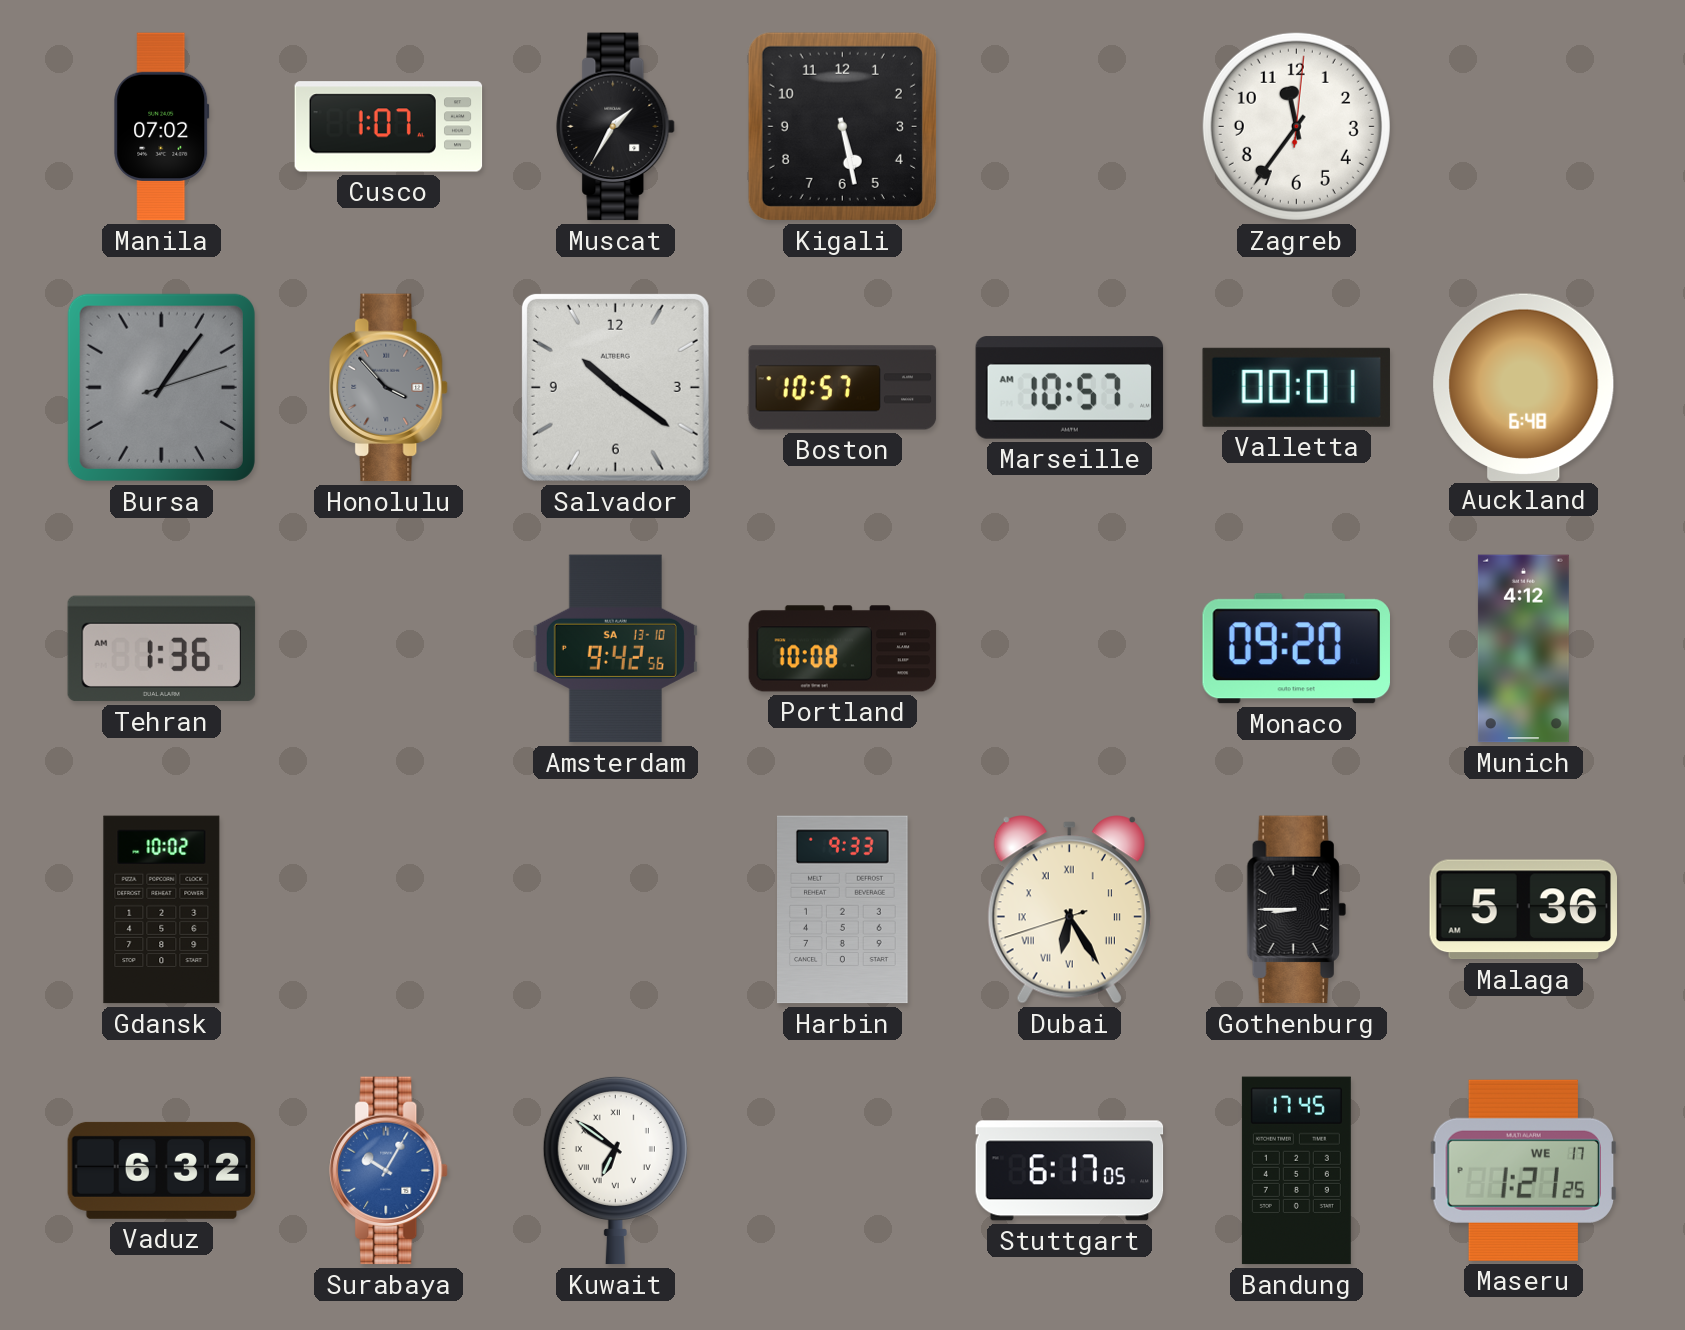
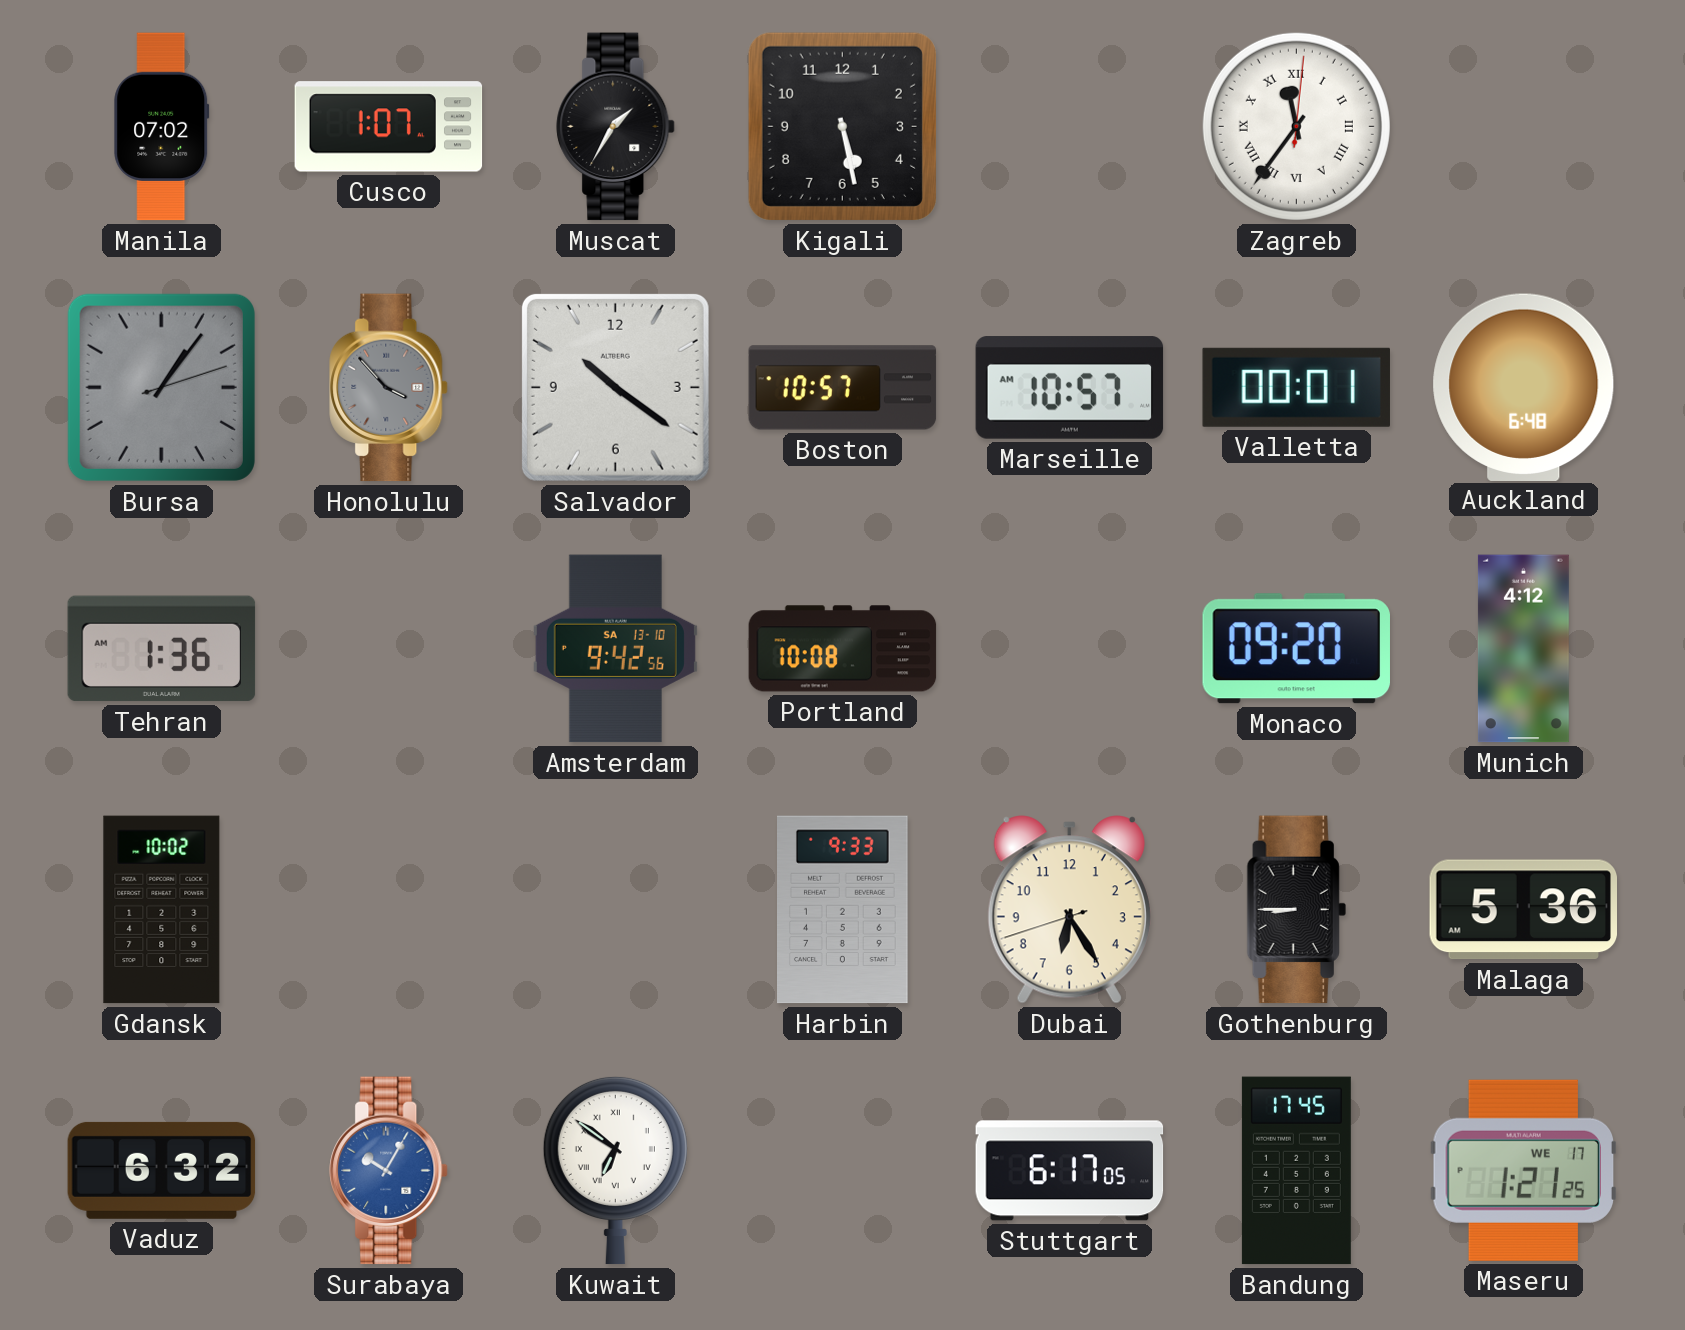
Zagreb numerals: Arabic -> Roman (1296, 126)
Dubai numerals: Roman -> Arabic (1069, 910)
